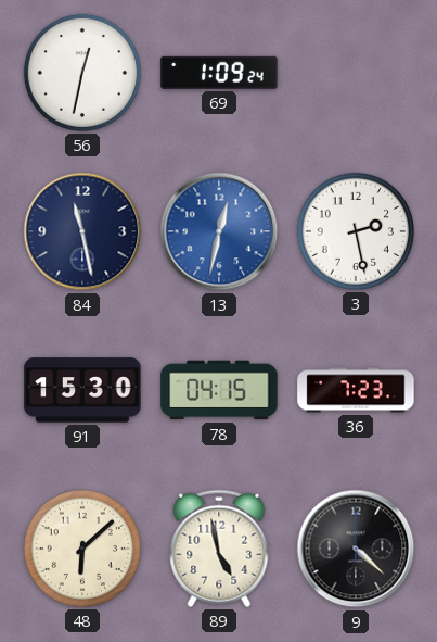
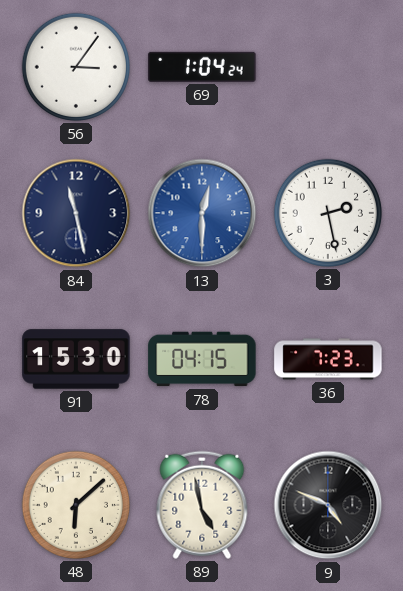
56: 12:32 -> 3:06 (76, 67)
69: 1:09 -> 1:04 (202, 67)
13: 12:32 -> 12:30 (202, 213)
9: 4:22 -> 4:49 (328, 505)
